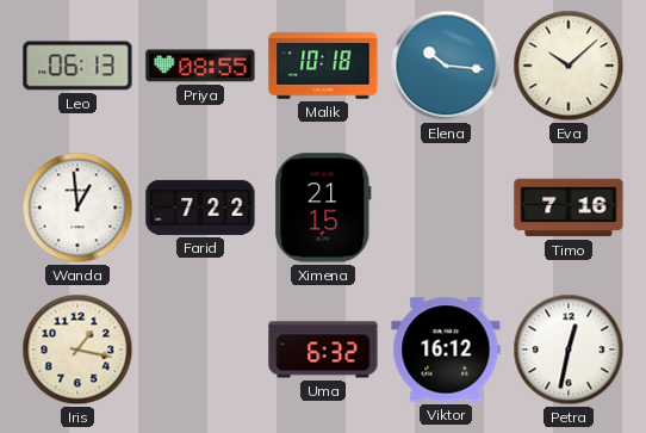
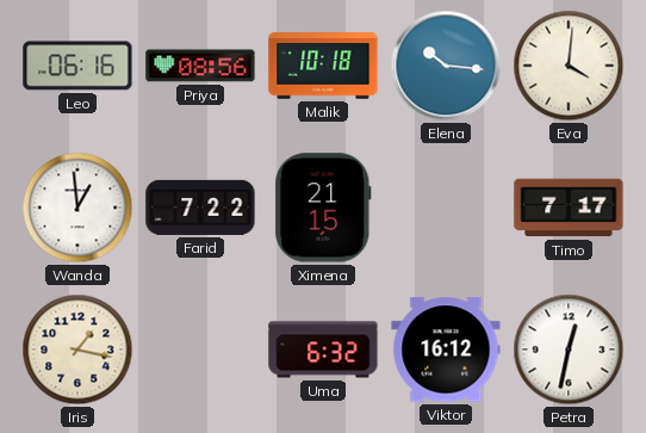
Leo: 06:13 -> 06:16 (77, 66)
Priya: 08:55 -> 08:56 (200, 66)
Eva: 10:08 -> 4:01 (569, 66)
Timo: 7:16 -> 7:17 (569, 208)
